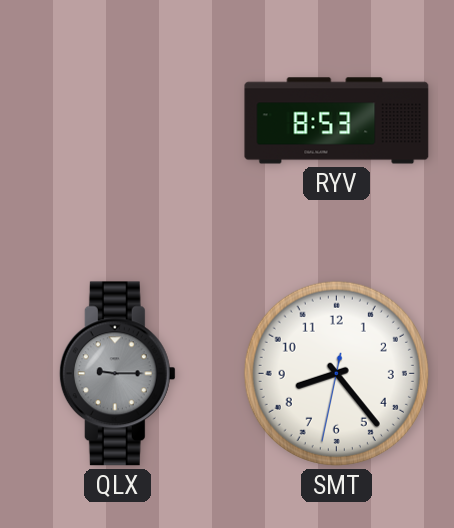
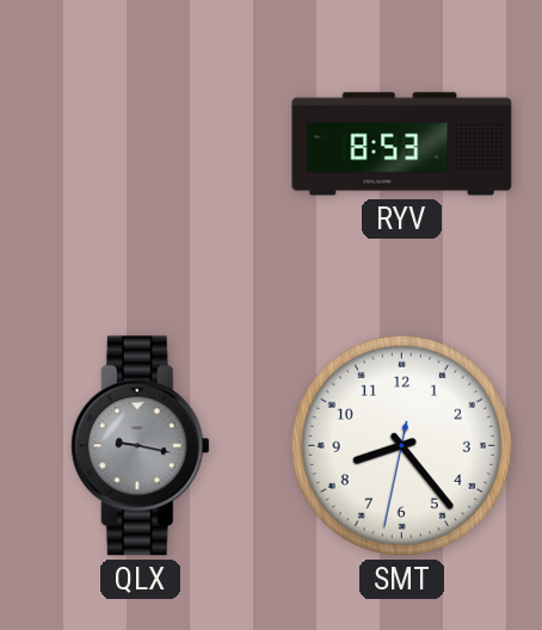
QLX: 9:15 -> 9:17 (140, 446)
